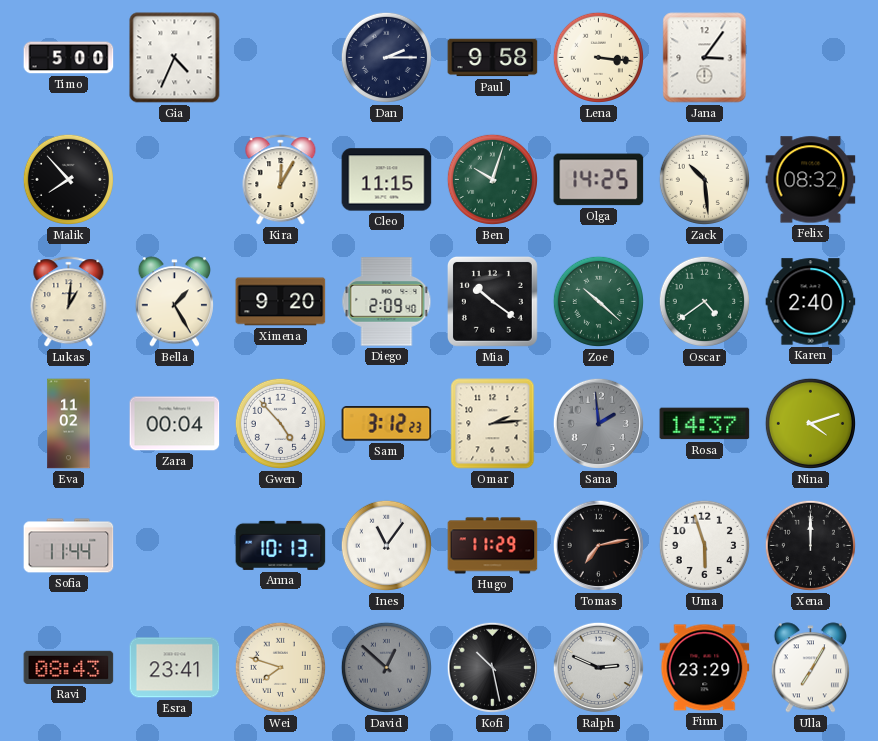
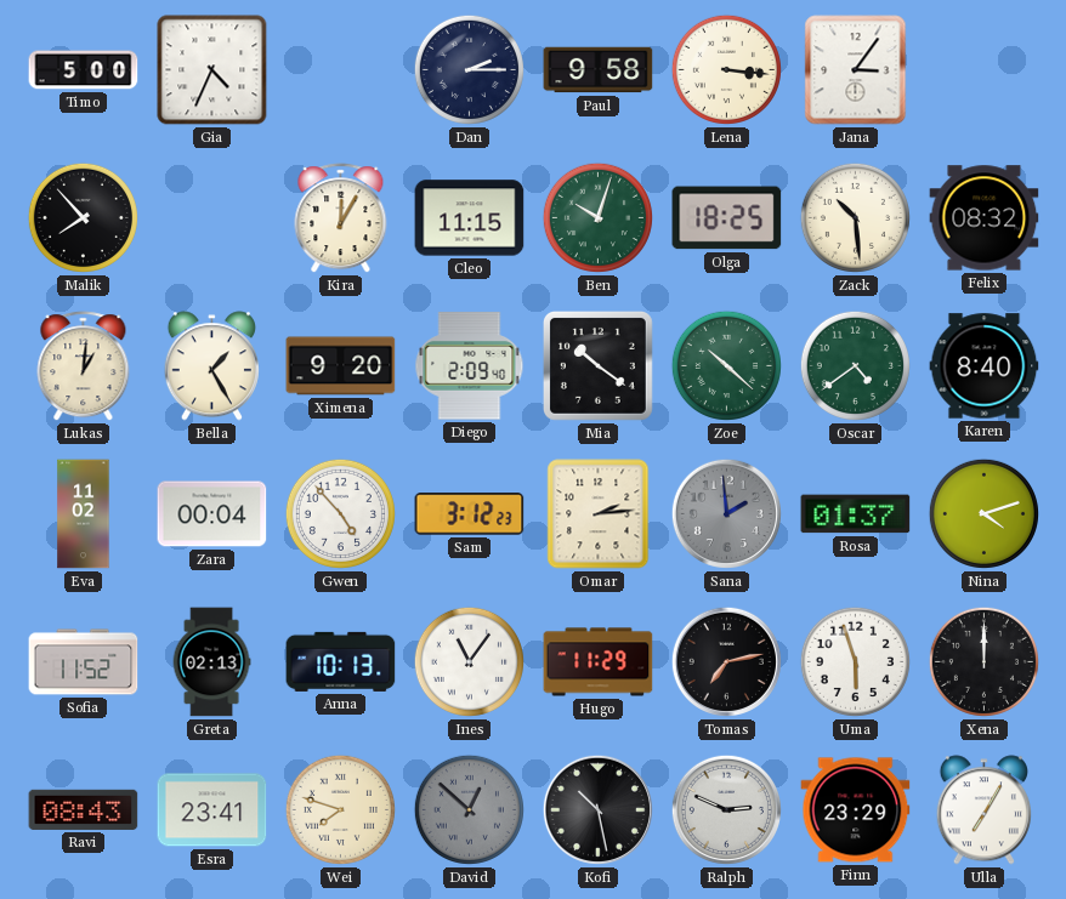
Olga: 14:25 -> 18:25 (727, 218)
Karen: 2:40 -> 8:40 (985, 366)
Rosa: 14:37 -> 01:37 (856, 514)
Sofia: 11:44 -> 11:52 (84, 662)
Greta: none -> 02:13 (211, 662)
